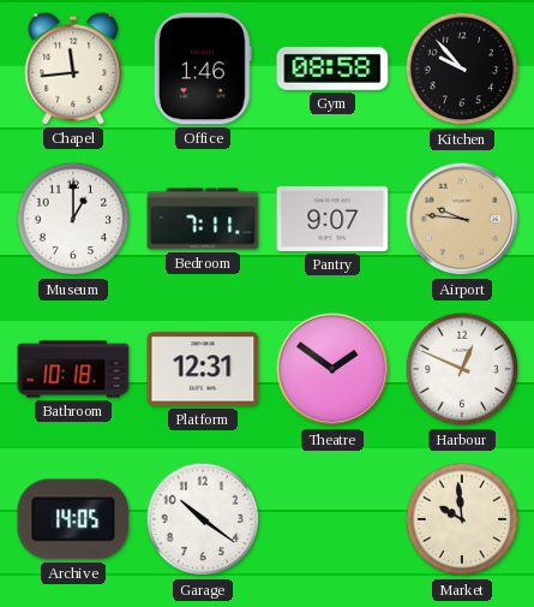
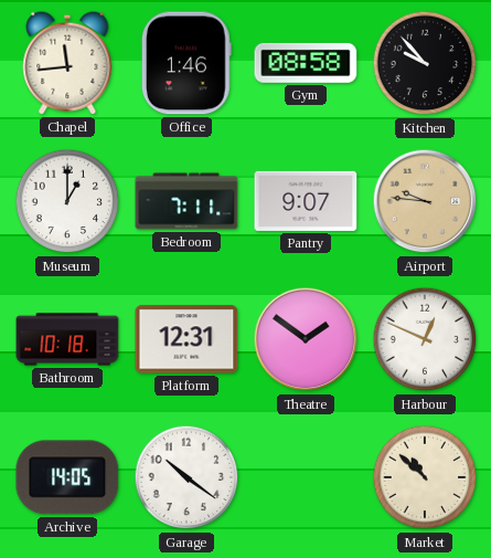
Market: 9:59 -> 10:52 (425, 477)
